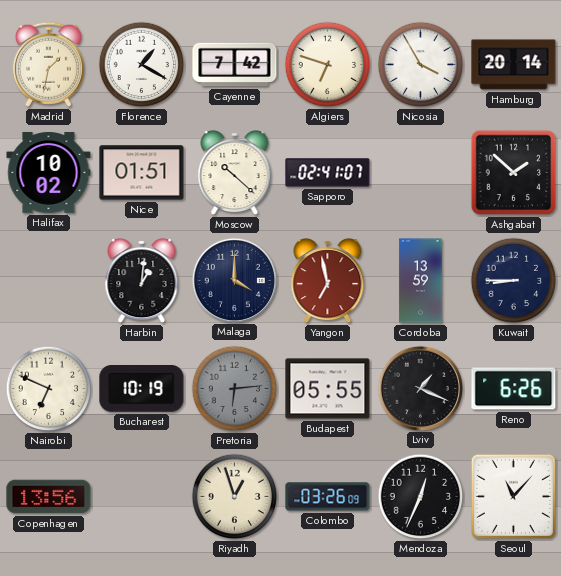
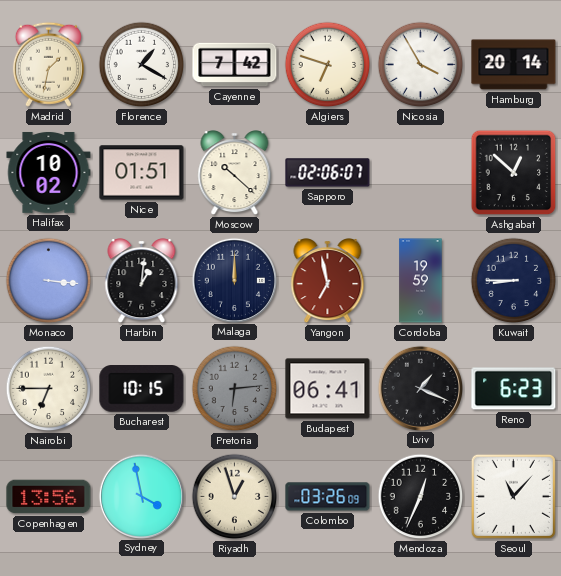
Sapporo: 02:41 -> 02:06 (328, 173)
Ashgabat: 1:52 -> 12:52 (514, 173)
Monaco: none -> 3:16 (49, 281)
Malaga: 4:00 -> 12:00 (234, 280)
Cordoba: 13:59 -> 19:59 (421, 281)
Nairobi: 6:49 -> 6:45 (49, 389)
Bucharest: 10:19 -> 10:15 (142, 389)
Budapest: 05:55 -> 06:41 (328, 389)
Reno: 6:26 -> 6:23 (514, 389)
Sydney: none -> 3:58 (141, 496)
